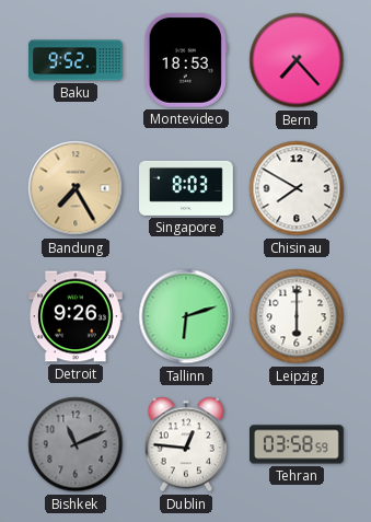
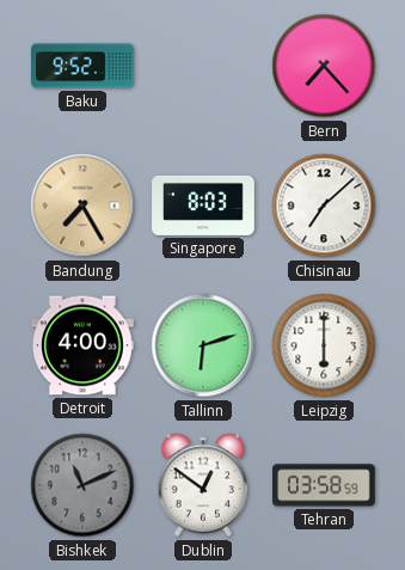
Montevideo: 18:53 -> none (186, 60)
Chisinau: 7:50 -> 7:08 (324, 206)
Detroit: 9:26 -> 4:00 (84, 345)
Dublin: 12:46 -> 12:51 (202, 485)
